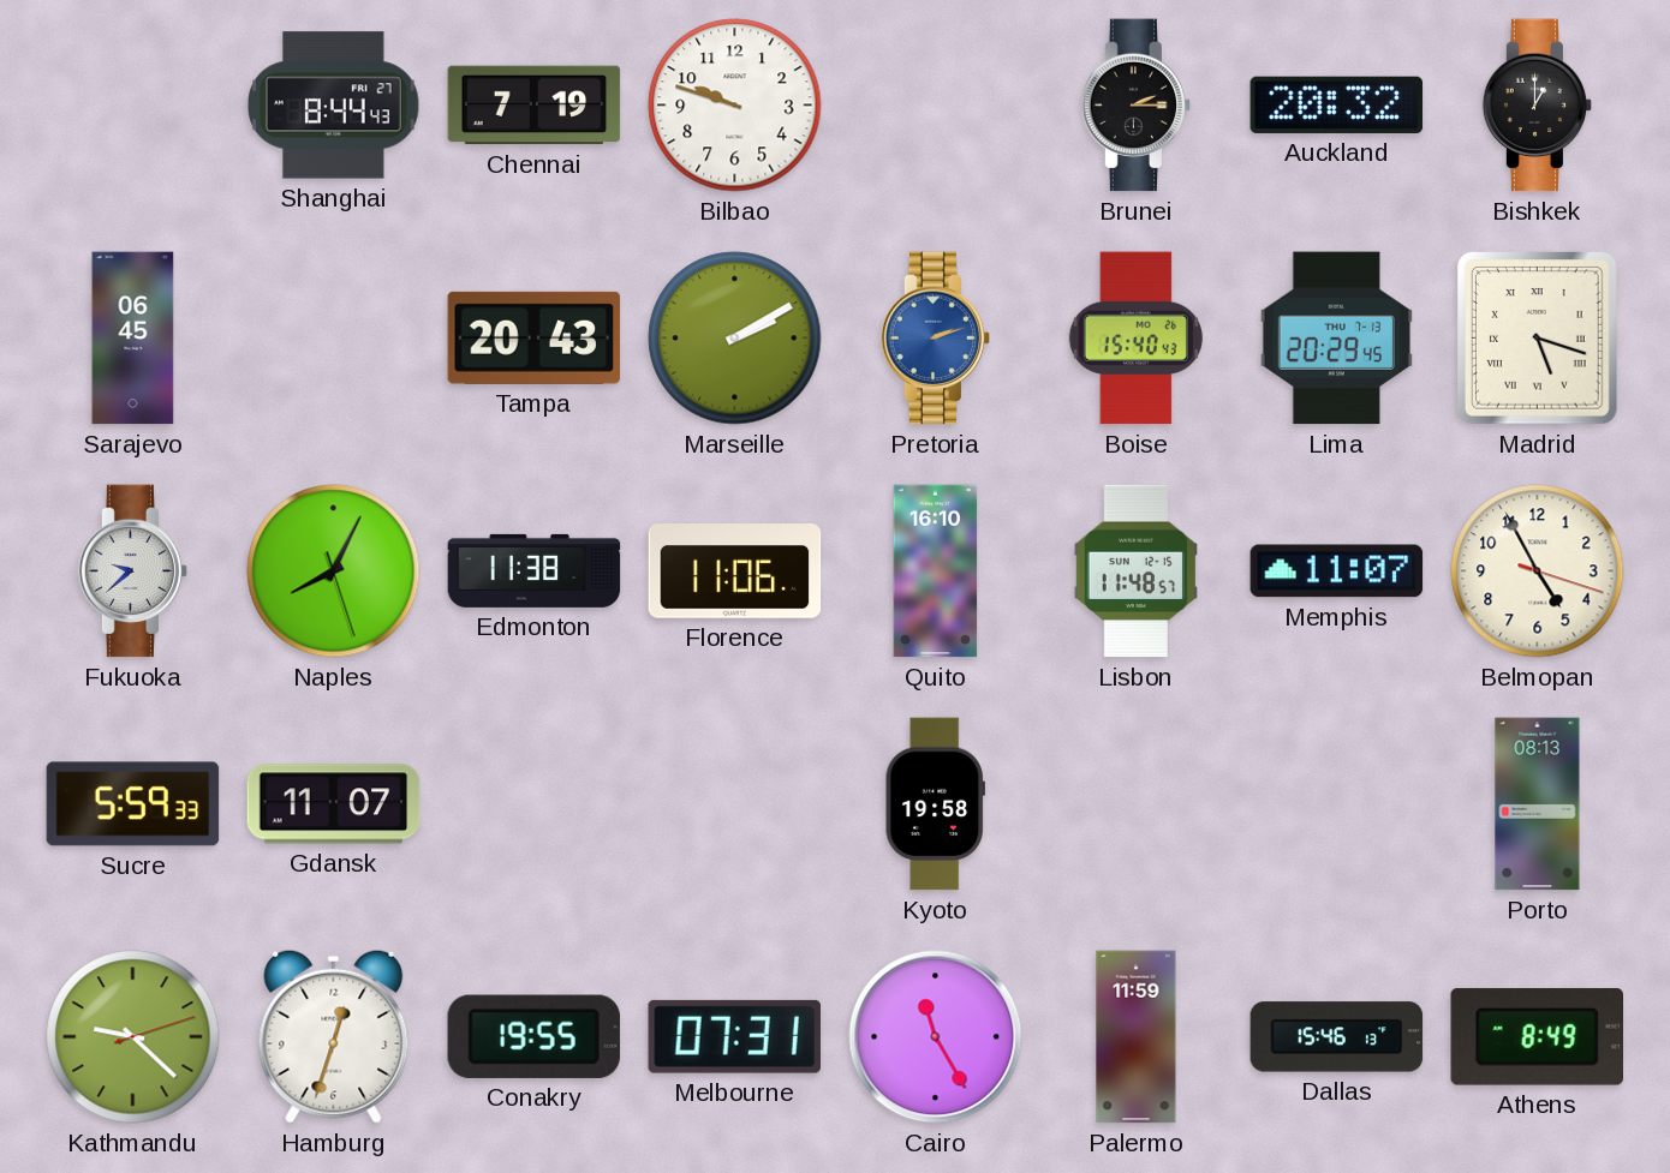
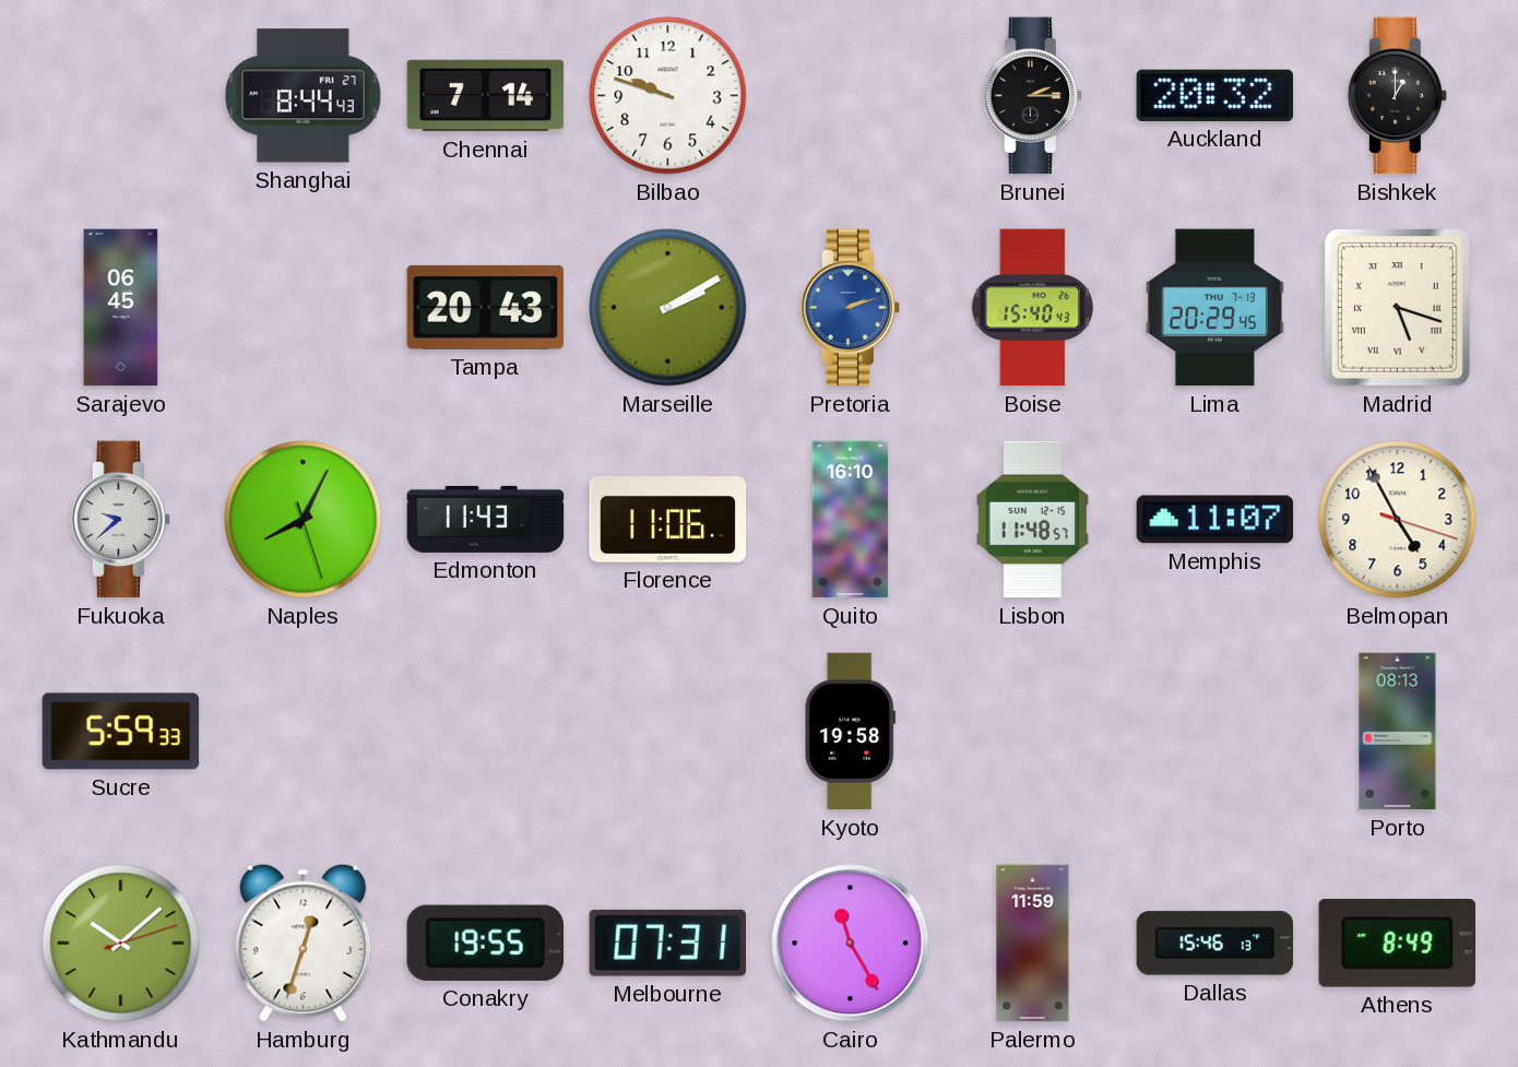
Chennai: 7:19 -> 7:14 (486, 96)
Edmonton: 11:38 -> 11:43 (486, 519)
Gdansk: 11:07 -> none (334, 804)
Kathmandu: 9:22 -> 10:08 (121, 944)
